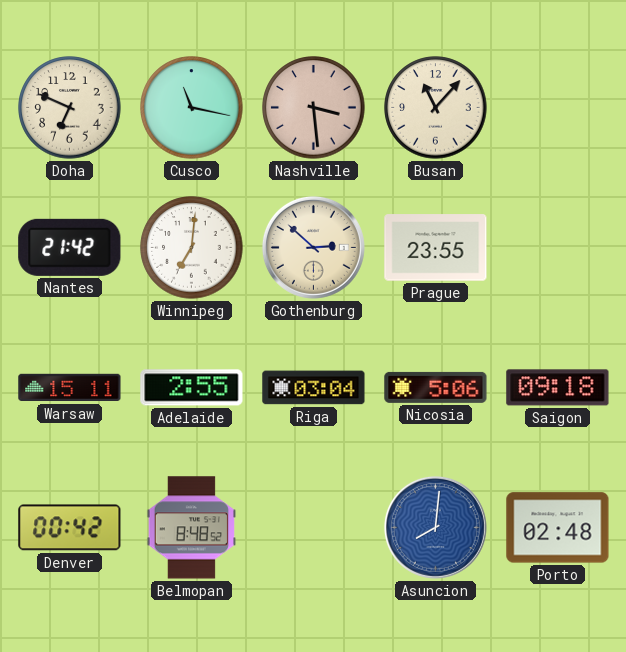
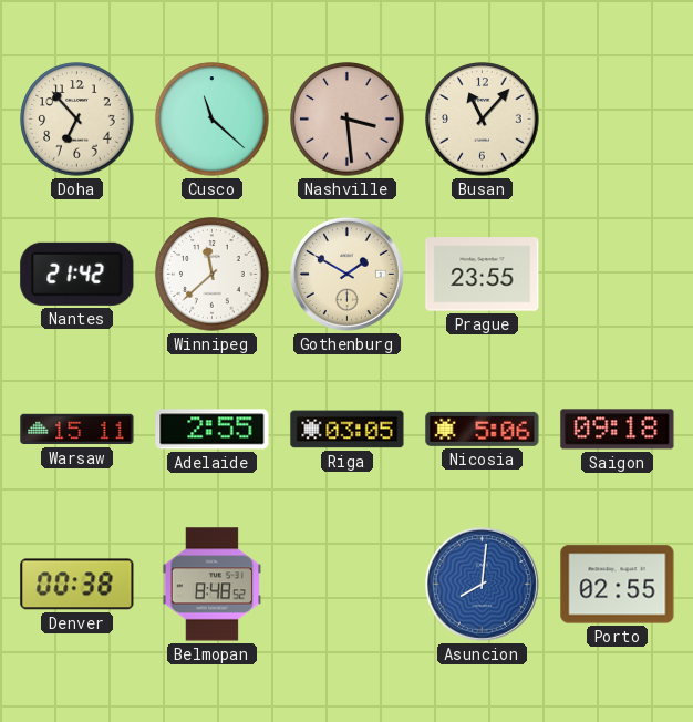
Doha: 6:49 -> 6:53 (77, 120)
Cusco: 11:17 -> 11:22 (213, 120)
Winnipeg: 7:01 -> 11:38 (213, 275)
Gothenburg: 2:52 -> 1:50 (346, 274)
Riga: 03:04 -> 03:05 (348, 430)
Denver: 00:42 -> 00:38 (77, 585)
Porto: 02:48 -> 02:55 (618, 585)
